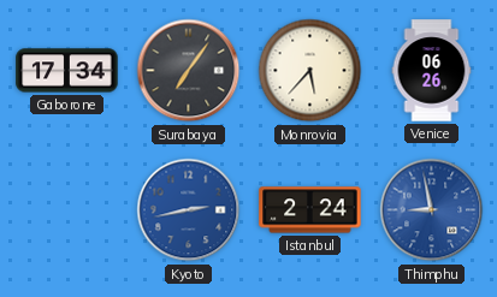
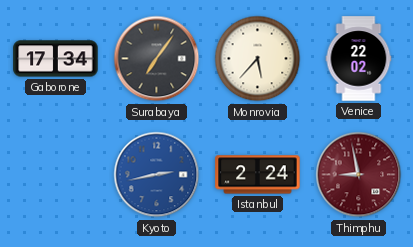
Venice: 06:26 -> 22:02 (359, 59)
Thimphu dial: blue -> burgundy (359, 175)
